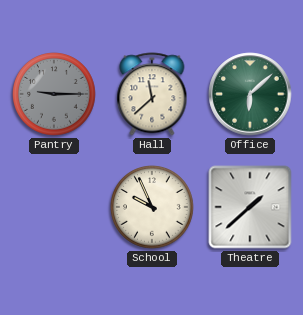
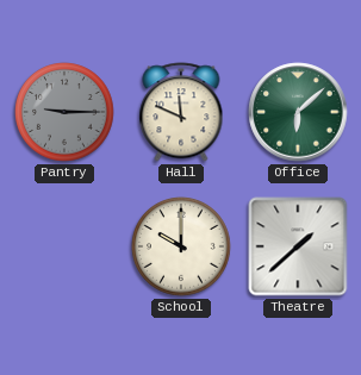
Hall: 11:38 -> 11:49 (181, 112)
School: 9:56 -> 10:00 (181, 246)
